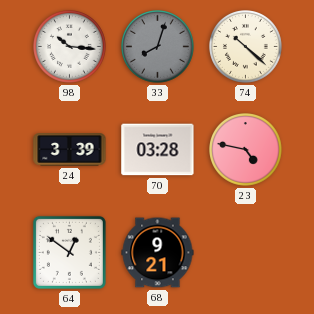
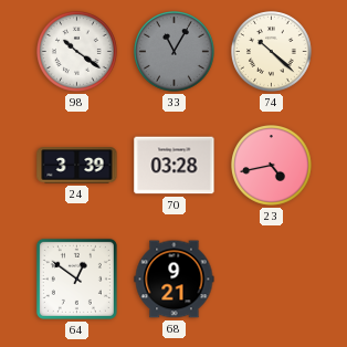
98: 10:16 -> 10:21 (77, 52)
33: 8:03 -> 11:05 (175, 52)
23: 4:47 -> 4:43 (272, 166)
